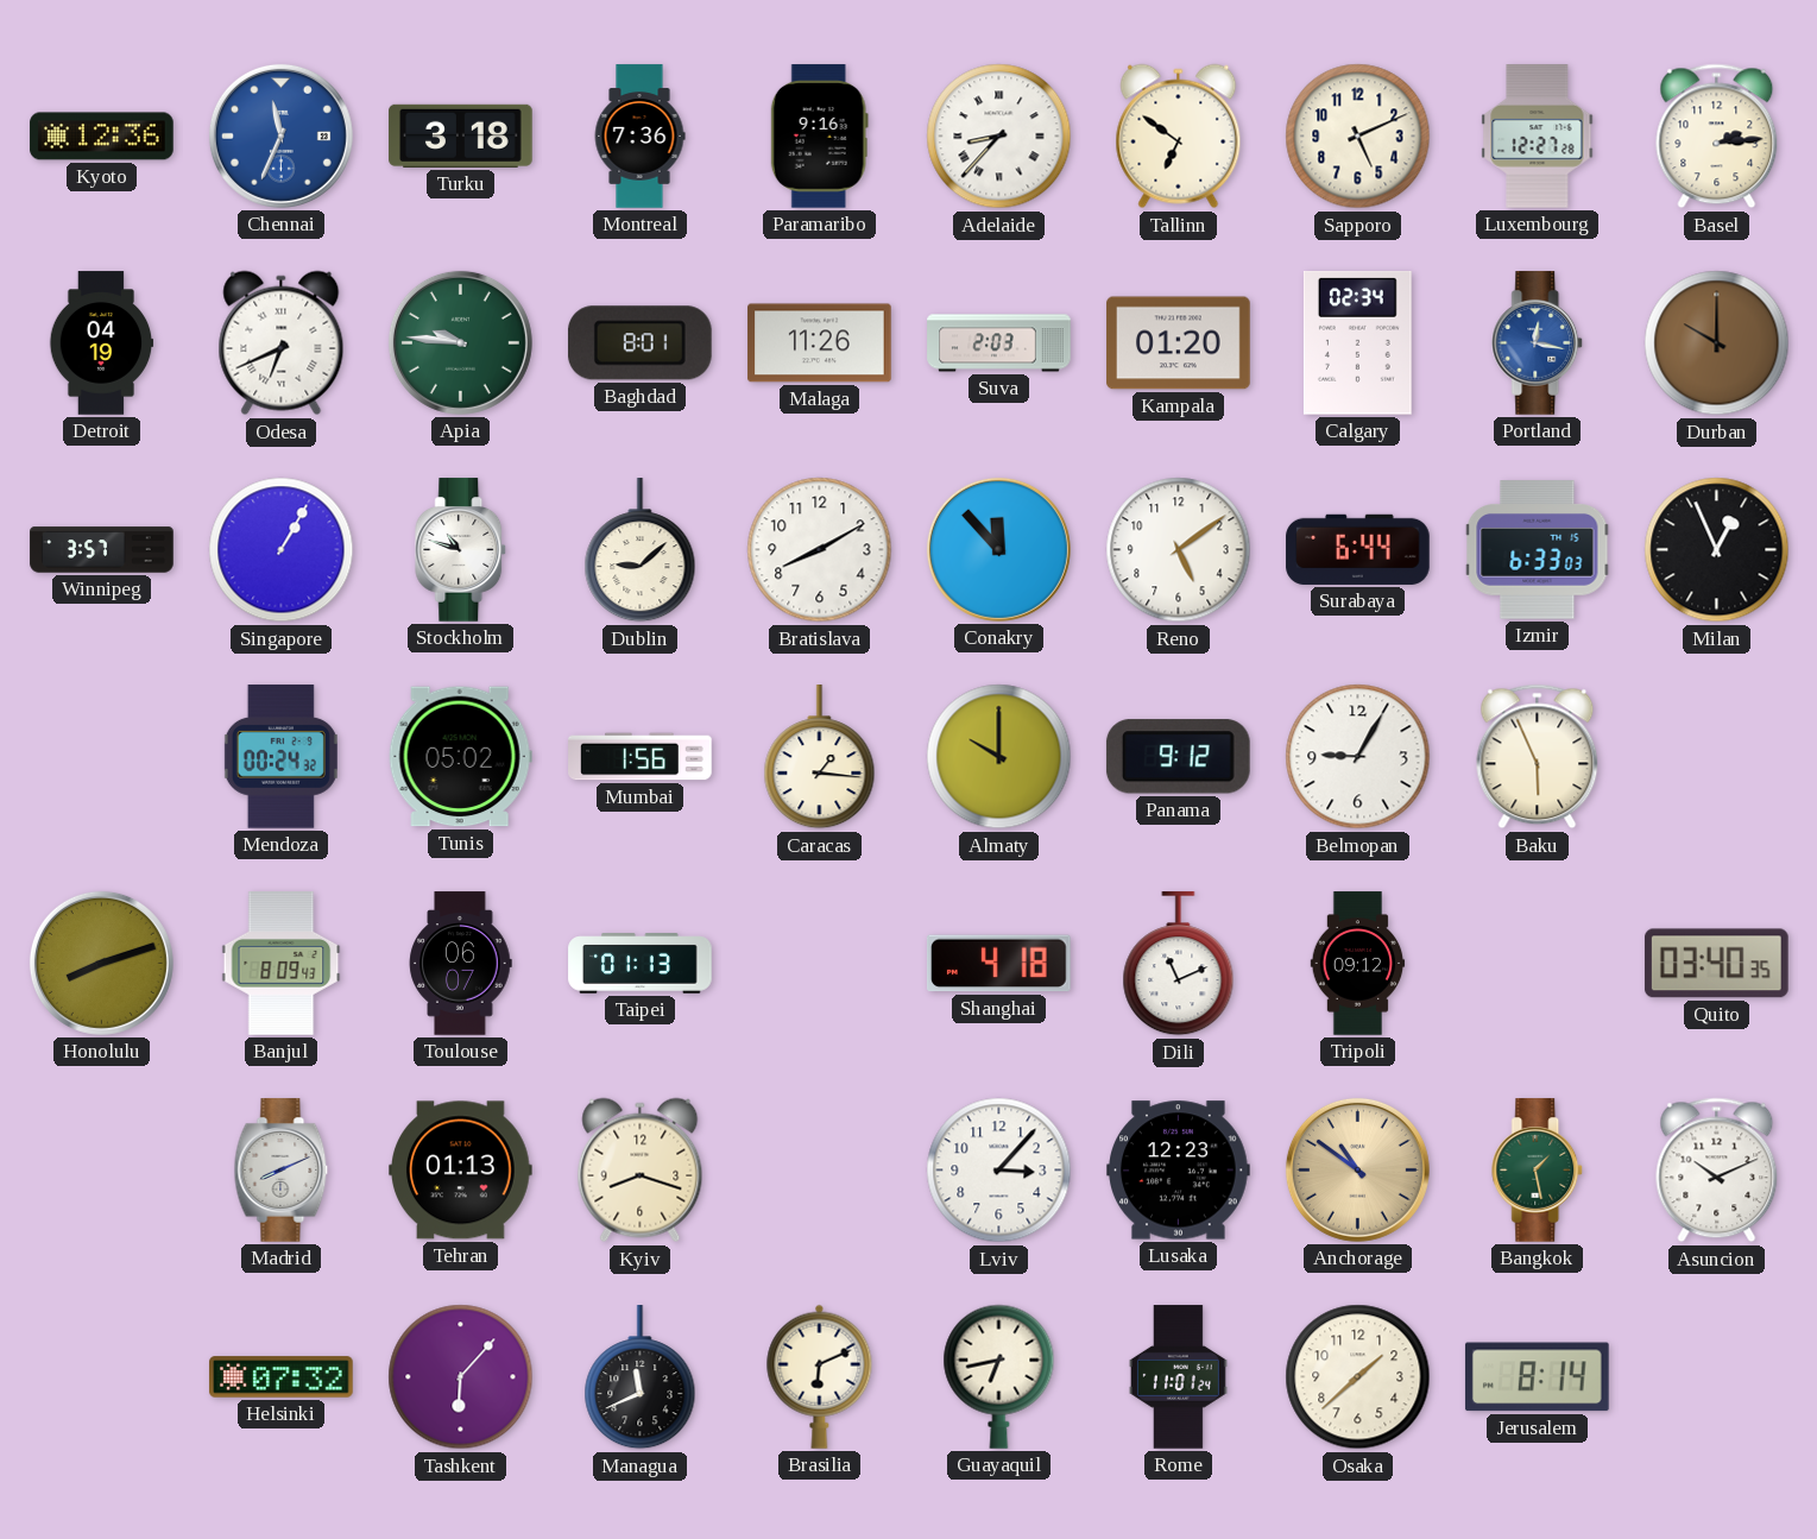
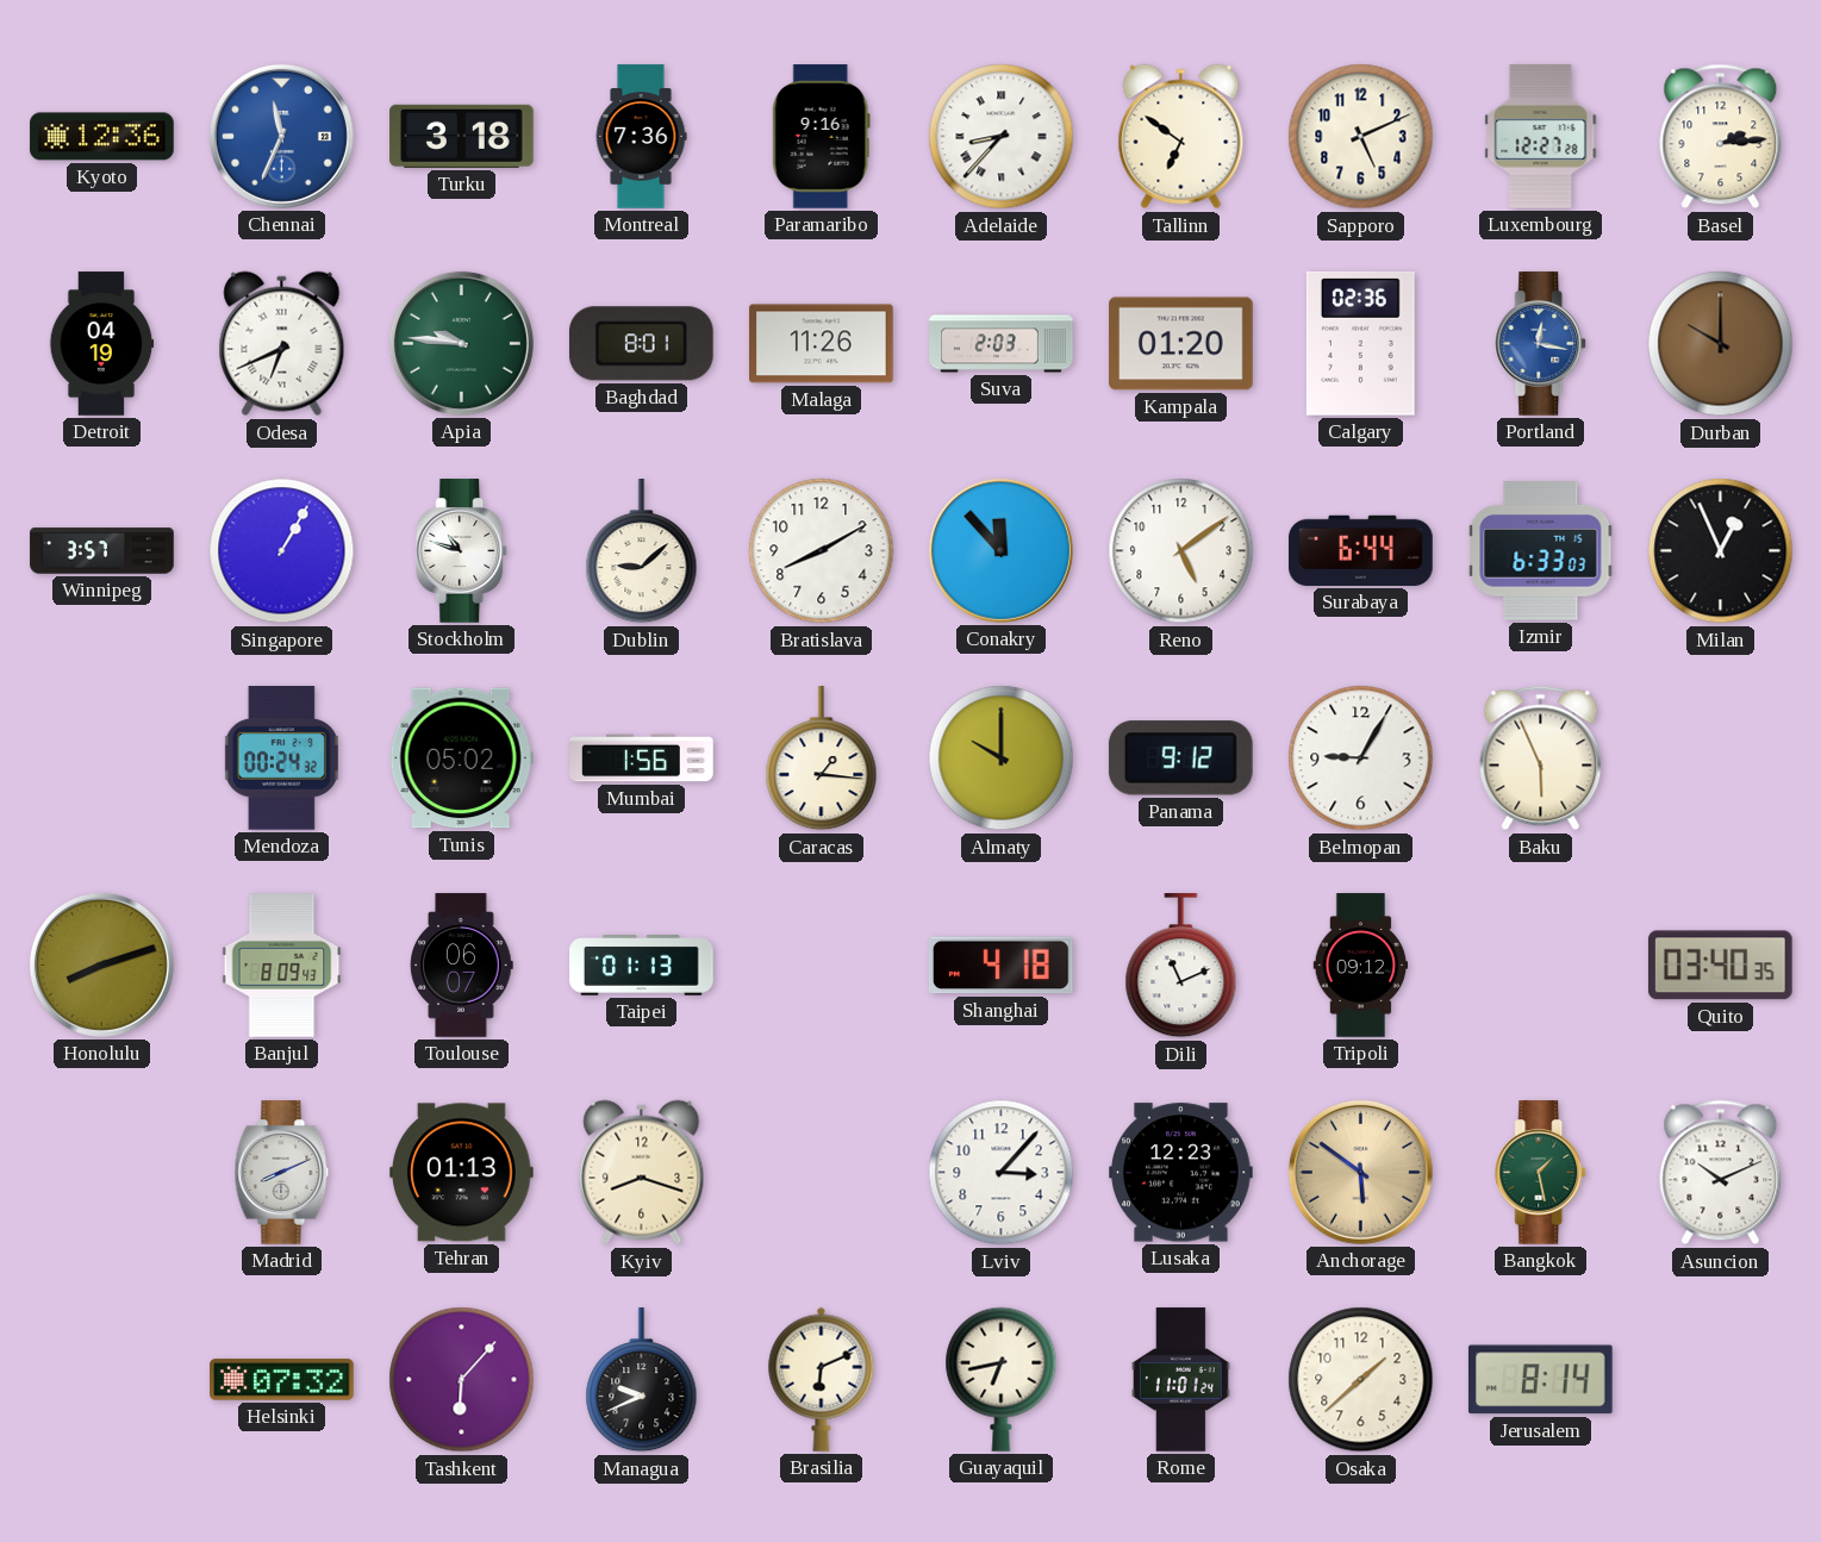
Calgary: 02:34 -> 02:36 (1360, 344)
Anchorage: 10:51 -> 5:51 (1360, 1172)
Managua: 11:41 -> 9:41 (642, 1380)
